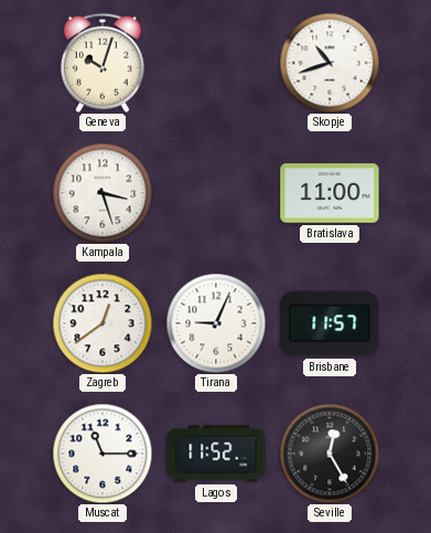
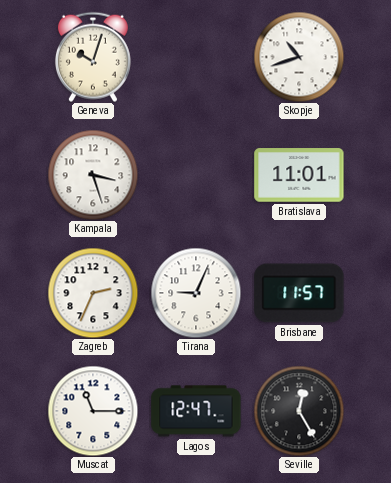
Bratislava: 11:00 -> 11:01 (299, 175)
Zagreb: 12:39 -> 2:34 (93, 293)
Lagos: 11:52 -> 12:47 (196, 411)
